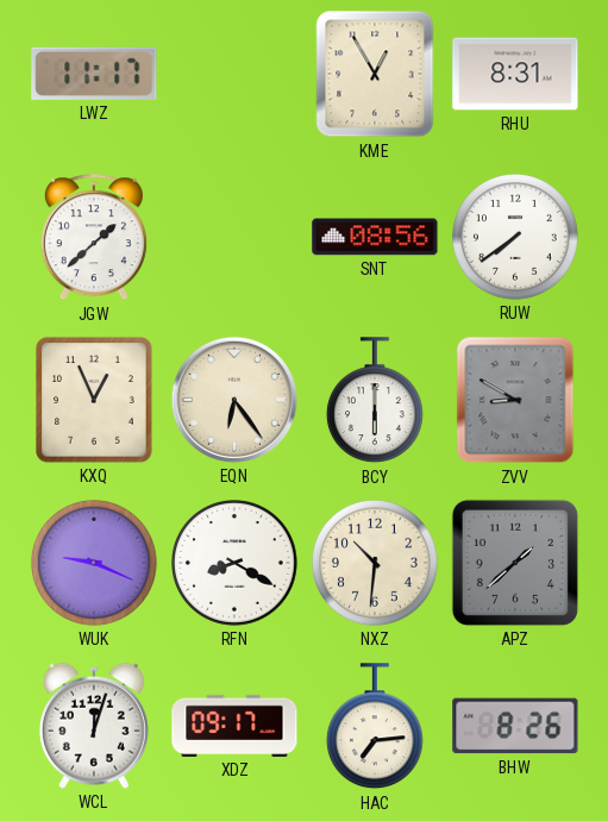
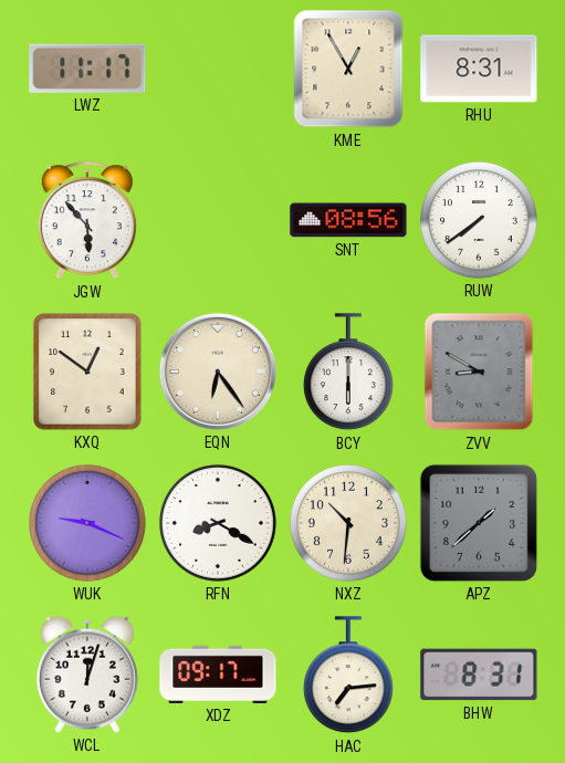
JGW: 1:38 -> 5:53 (87, 221)
KXQ: 12:56 -> 12:51 (87, 372)
BHW: 8:26 -> 8:31 (479, 675)
